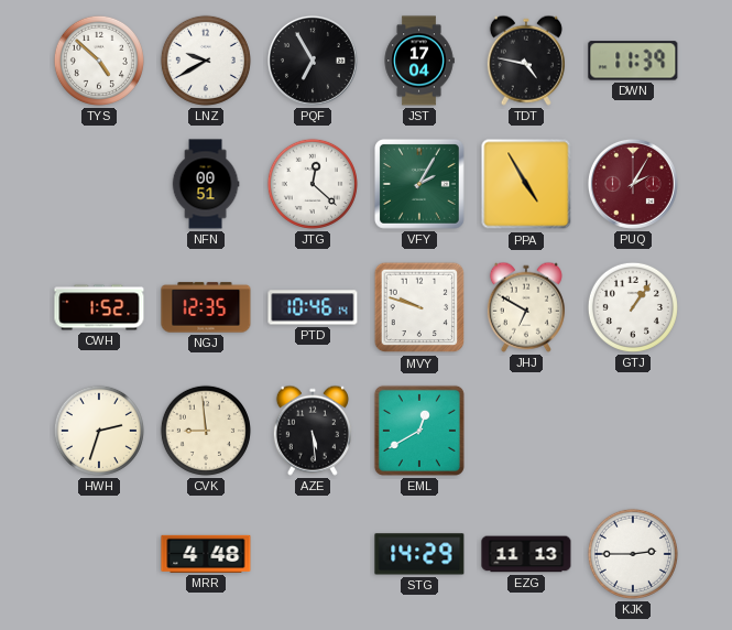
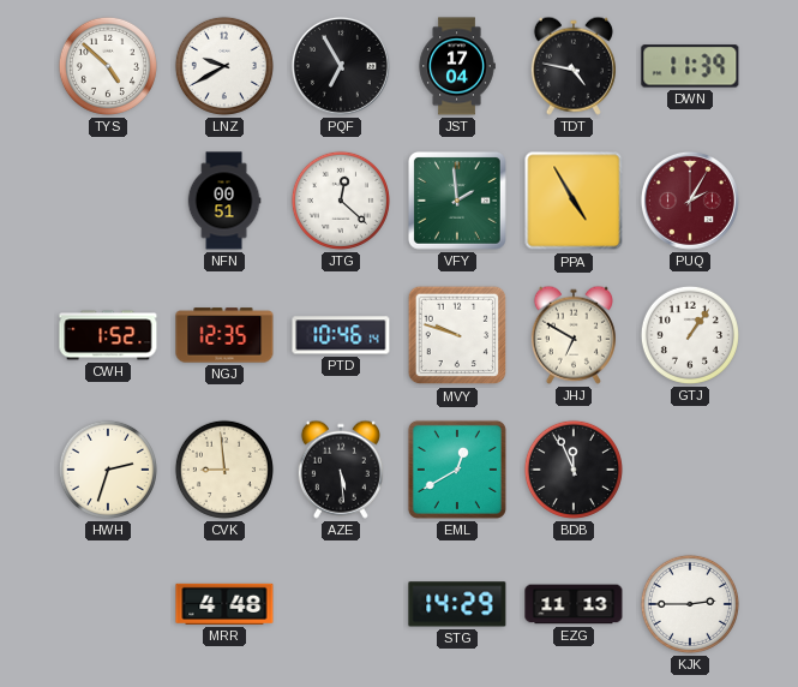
VFY: 2:05 -> 1:59 (457, 201)
BDB: none -> 11:56 (574, 470)
